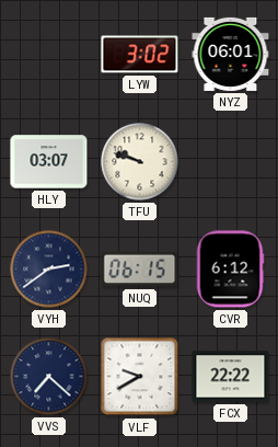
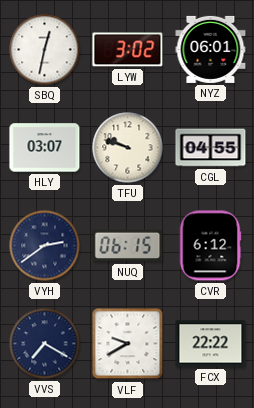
SBQ: none -> 12:32 (45, 50)
CGL: none -> 04:55 (211, 148)
VVS: 7:22 -> 7:20 (45, 344)
